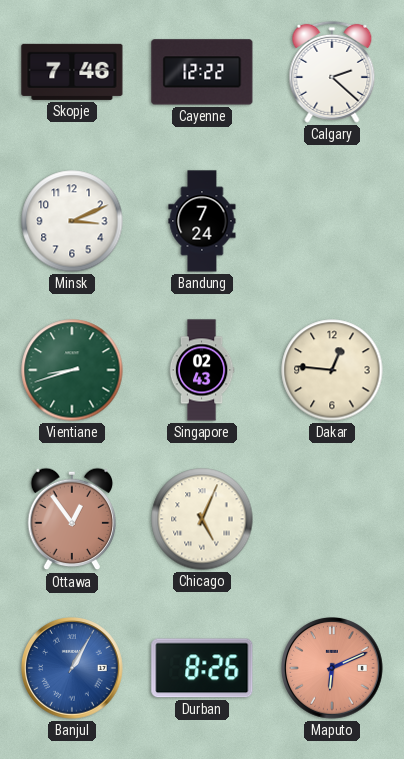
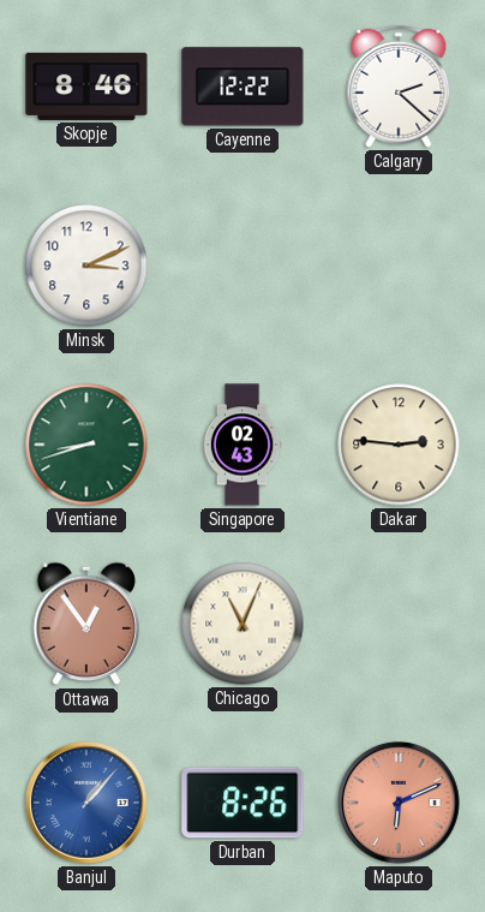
Skopje: 7:46 -> 8:46 (86, 87)
Bandung: 7:24 -> none (202, 221)
Dakar: 12:46 -> 2:46 (399, 445)
Chicago: 5:04 -> 11:04 (242, 624)
Banjul: 1:05 -> 1:07 (86, 803)
